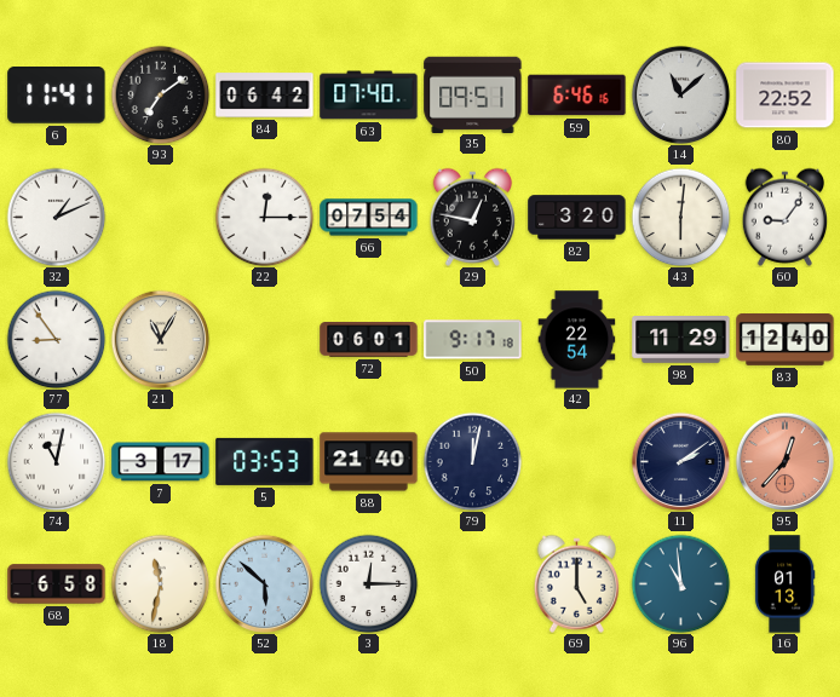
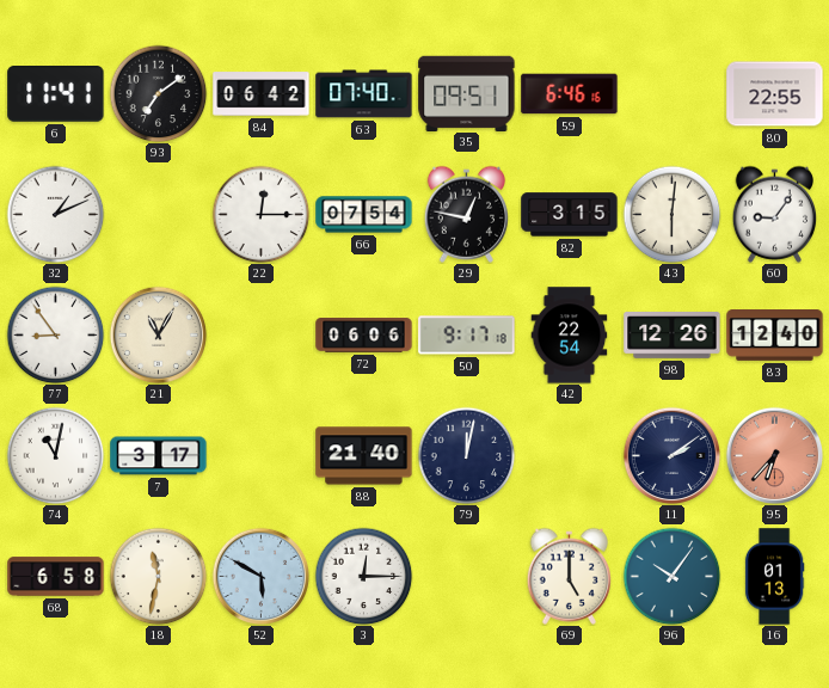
14: 11:08 -> none (680, 94)
80: 22:52 -> 22:55 (775, 94)
82: 3:20 -> 3:15 (570, 215)
72: 06:01 -> 06:06 (364, 336)
98: 11:29 -> 12:26 (673, 336)
5: 03:53 -> none (265, 461)
95: 12:37 -> 6:37 (774, 455)
52: 5:52 -> 5:50 (260, 576)
96: 10:59 -> 10:06 (671, 576)
